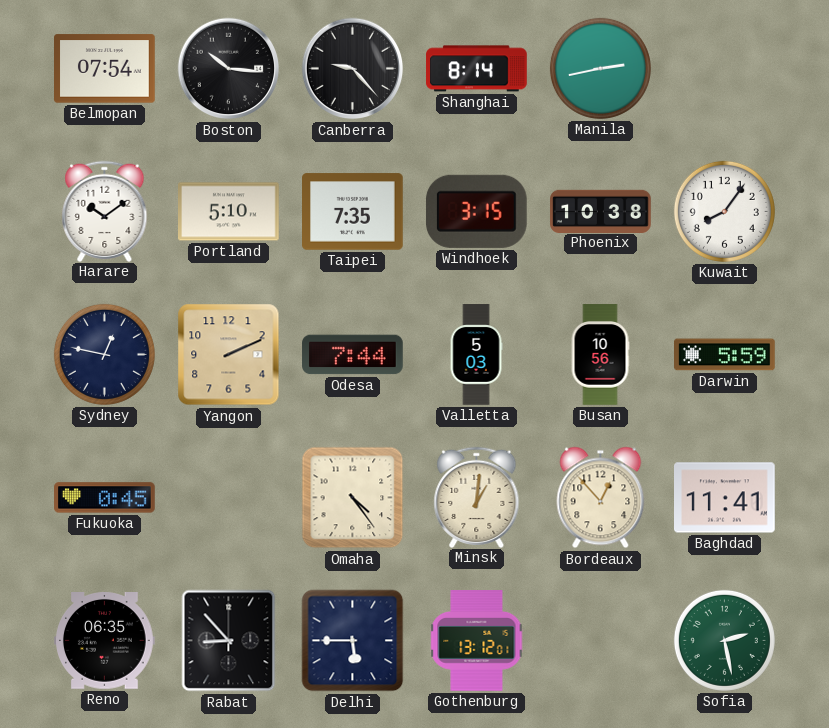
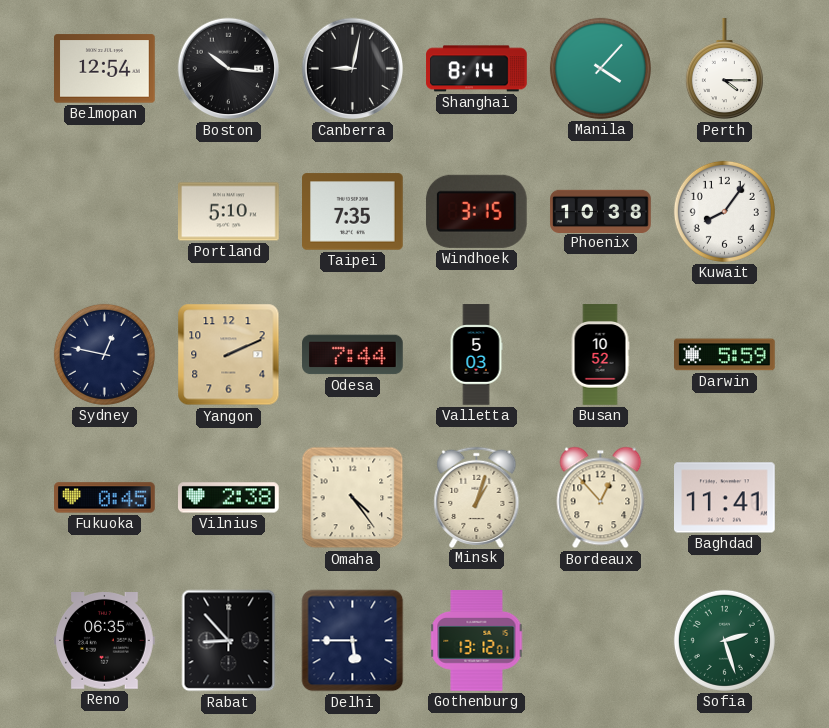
Belmopan: 07:54 -> 12:54 (105, 69)
Canberra: 9:23 -> 9:02 (353, 69)
Manila: 2:43 -> 4:07 (600, 68)
Perth: none -> 4:15 (724, 69)
Harare: 10:09 -> none (105, 211)
Busan: 10:56 -> 10:52 (600, 355)
Vilnius: none -> 2:38 (229, 498)
Minsk: 1:01 -> 1:03 (477, 497)
Sofia: 2:28 -> 2:27 (724, 640)
